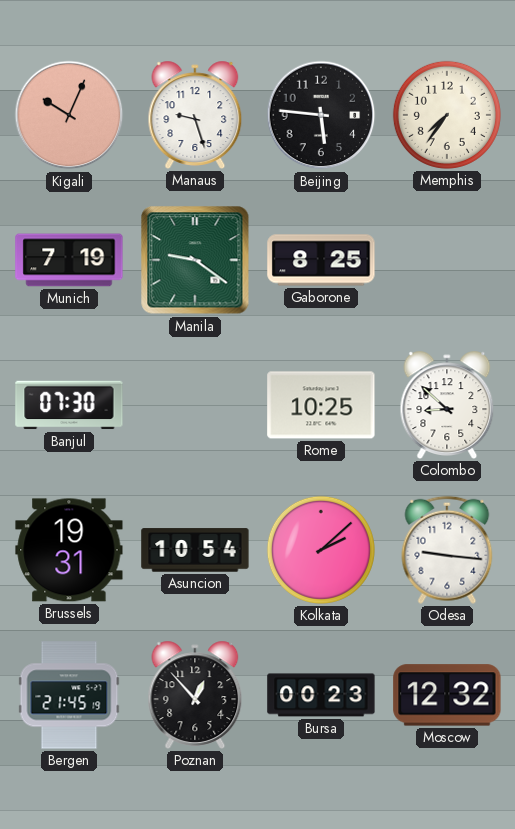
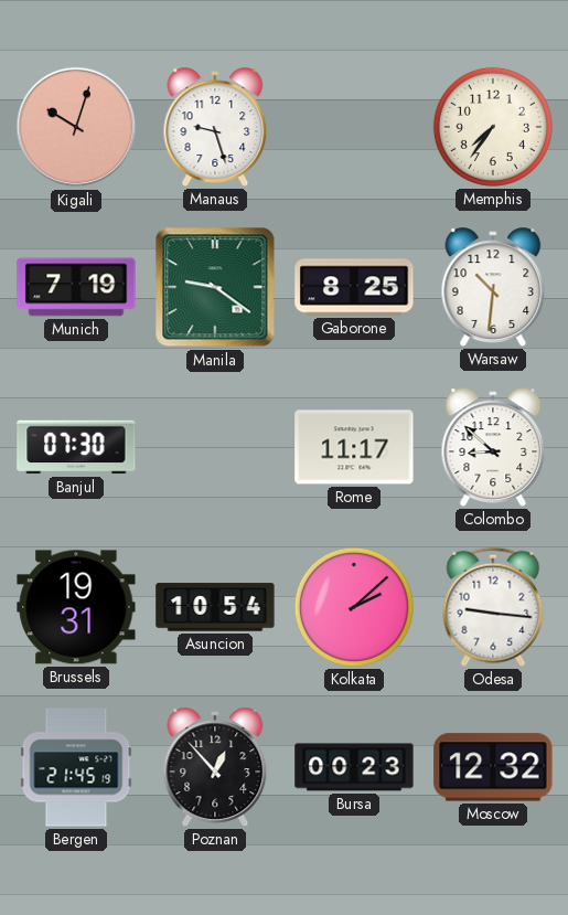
Kigali: 10:04 -> 10:03 (76, 127)
Beijing: 5:46 -> none (321, 115)
Warsaw: none -> 10:31 (493, 287)
Rome: 10:25 -> 11:17 (354, 447)
